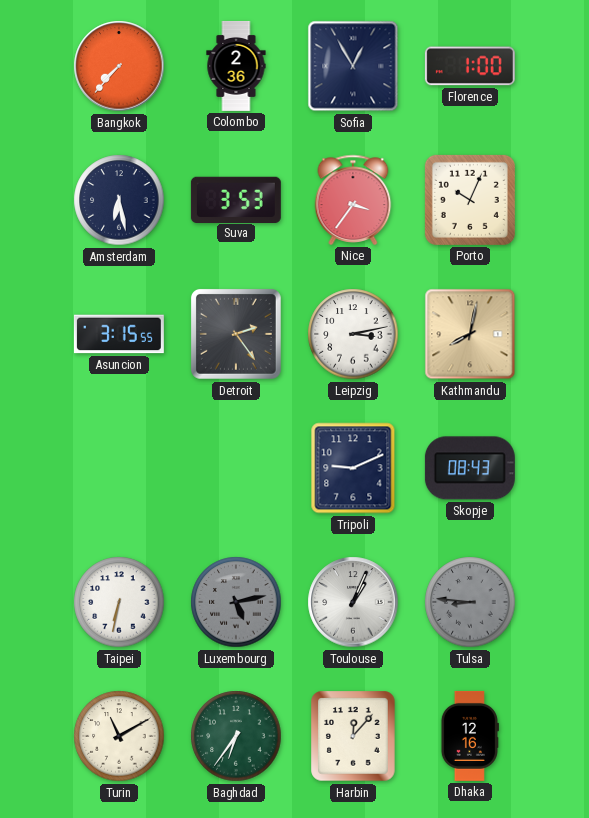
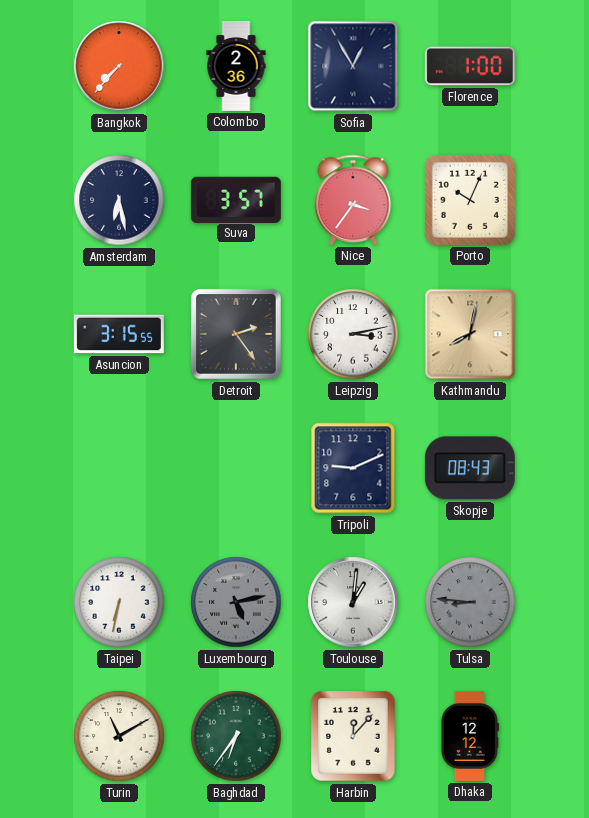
Suva: 3:53 -> 3:57 (236, 199)
Toulouse: 1:04 -> 1:01 (353, 602)
Dhaka: 12:16 -> 12:12 (469, 736)
